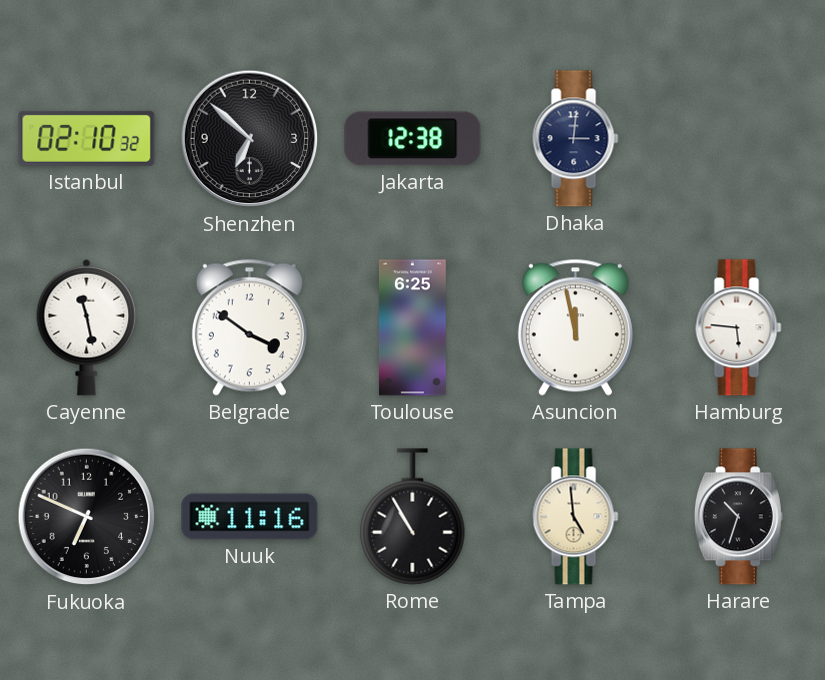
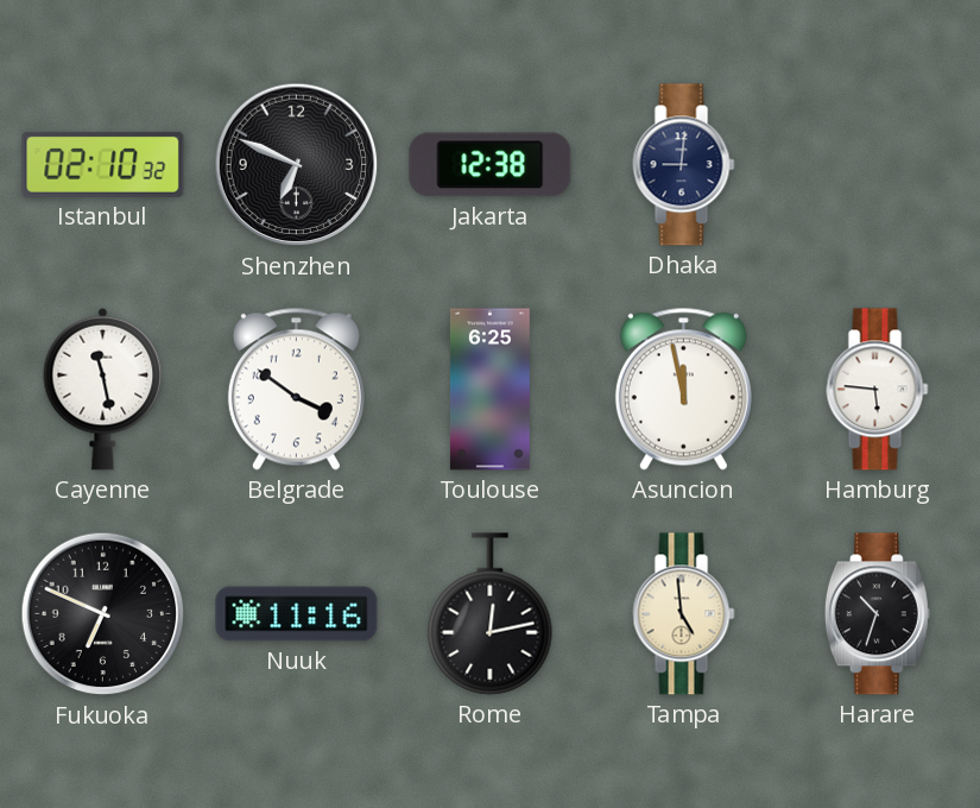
Shenzhen: 6:52 -> 6:49 (297, 165)
Dhaka: 3:01 -> 9:01 (684, 165)
Rome: 10:55 -> 12:13 (491, 614)
